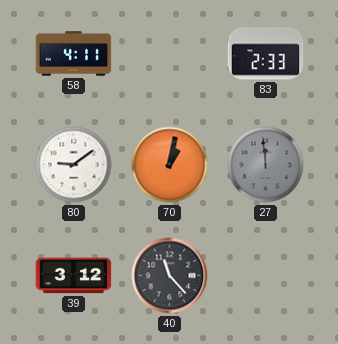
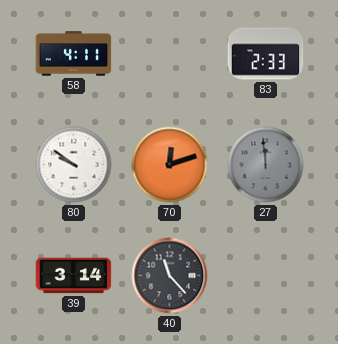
80: 9:09 -> 9:51 (74, 165)
70: 1:02 -> 12:12 (170, 165)
39: 3:12 -> 3:14 (74, 276)
